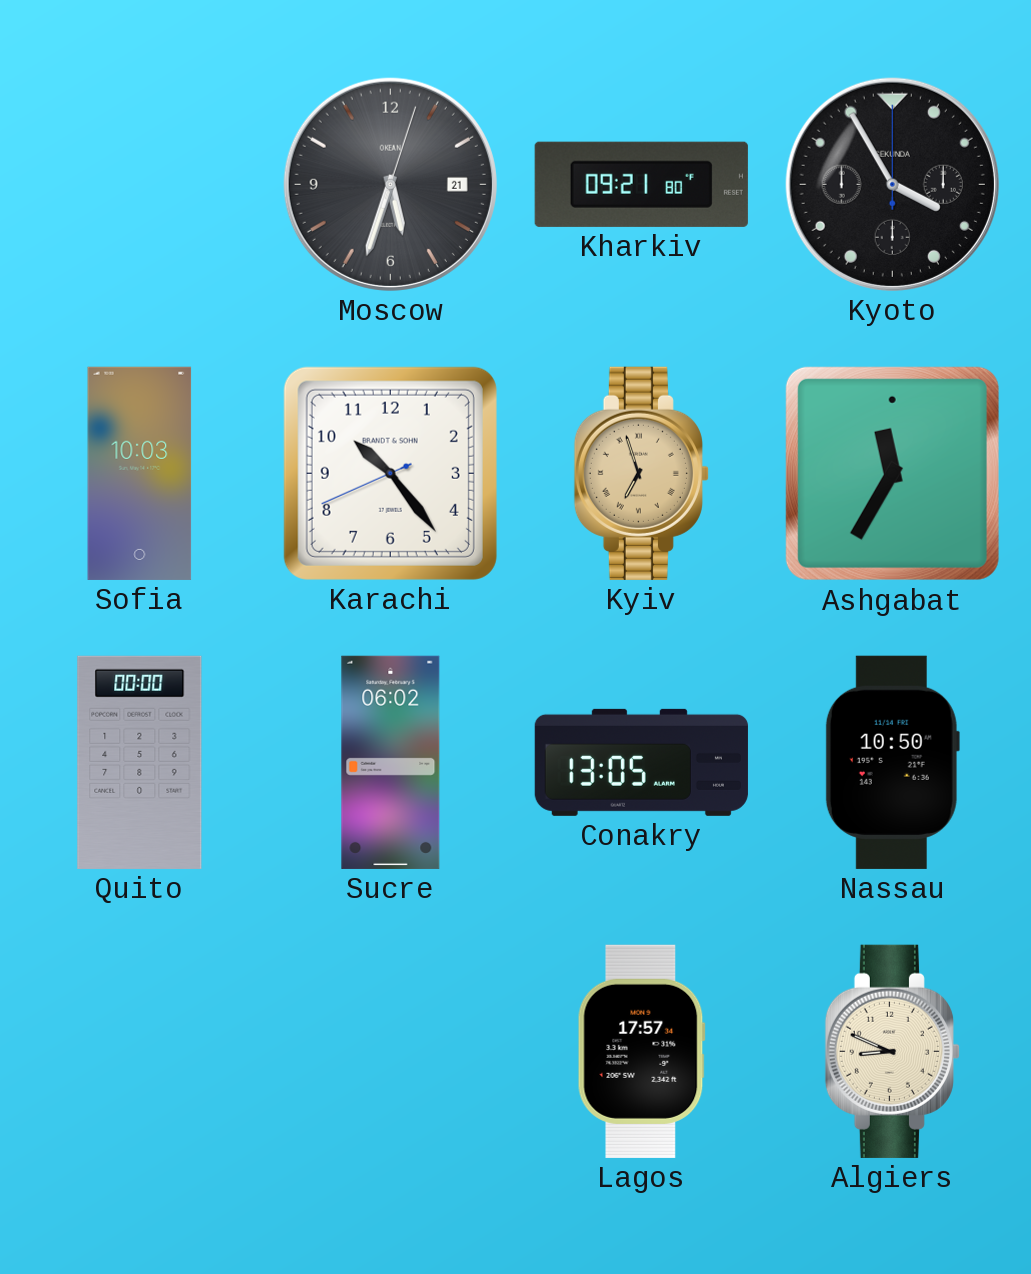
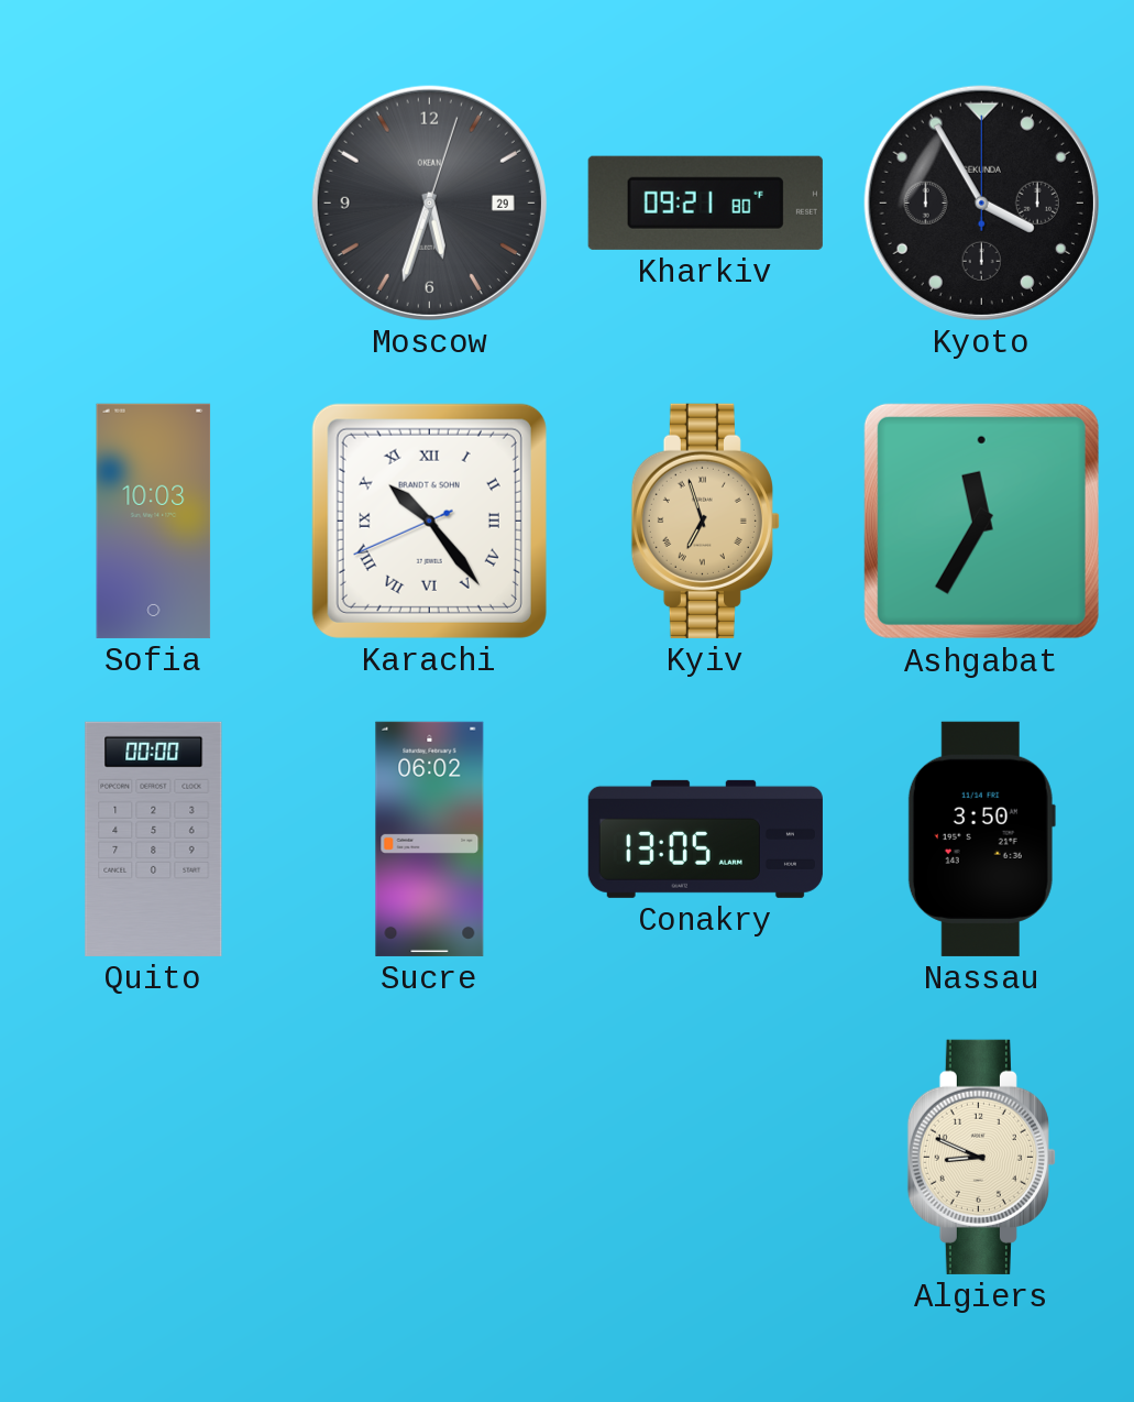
Moscow date: 21 -> 29 (429, 202)
Karachi numerals: Arabic -> Roman (429, 521)
Nassau: 10:50 -> 3:50 (981, 839)
Lagos: 17:57 -> none (641, 1051)
